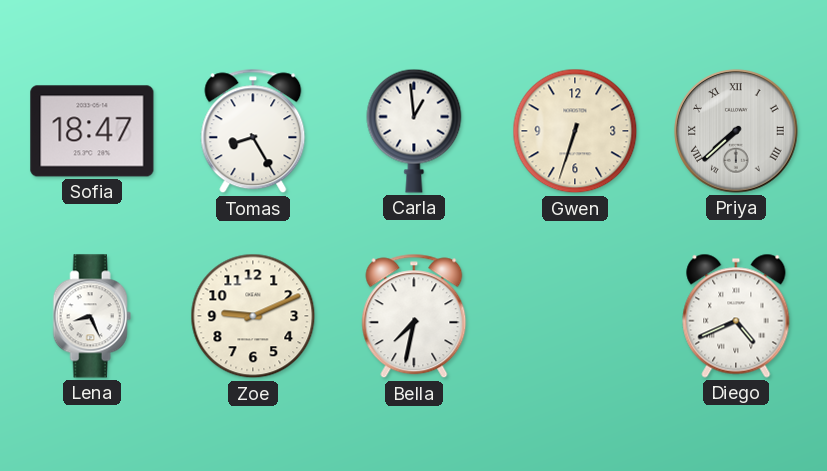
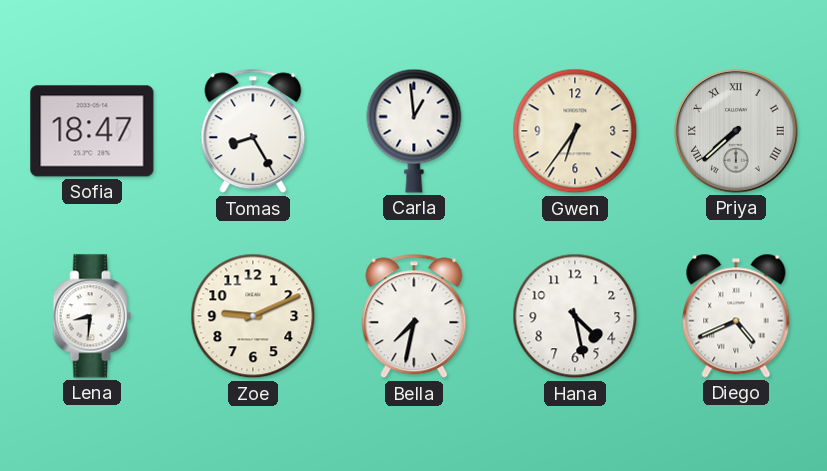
Gwen: 6:33 -> 6:36 (575, 131)
Lena: 8:26 -> 8:31 (92, 316)
Hana: none -> 4:28 (575, 316)
